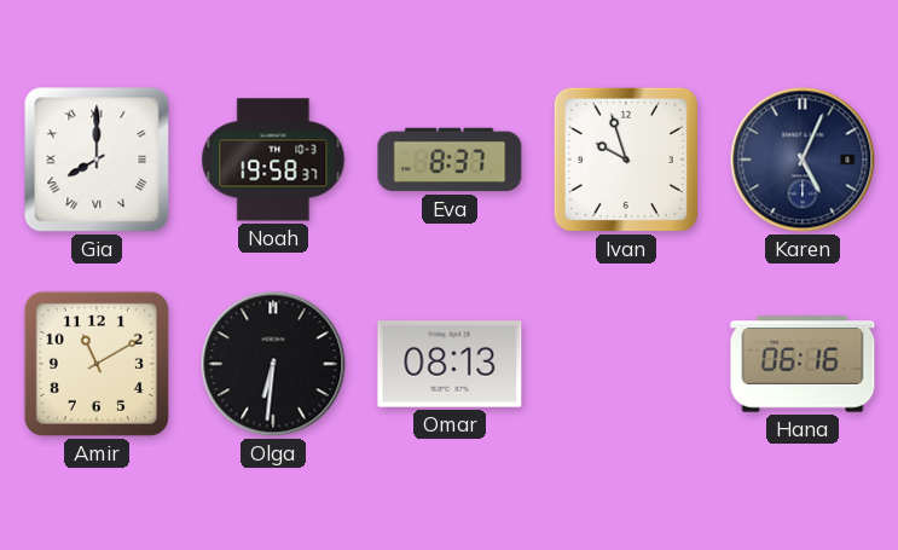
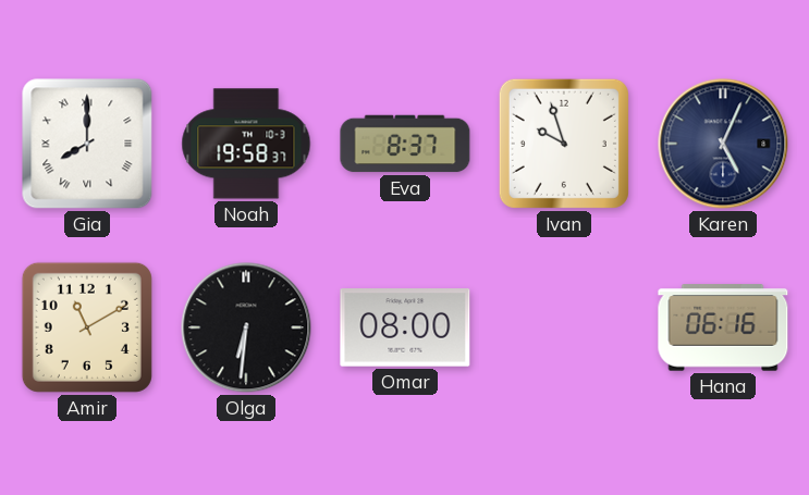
Omar: 08:13 -> 08:00 (405, 327)
